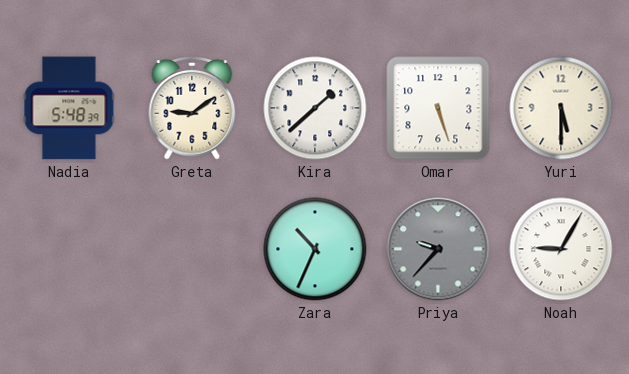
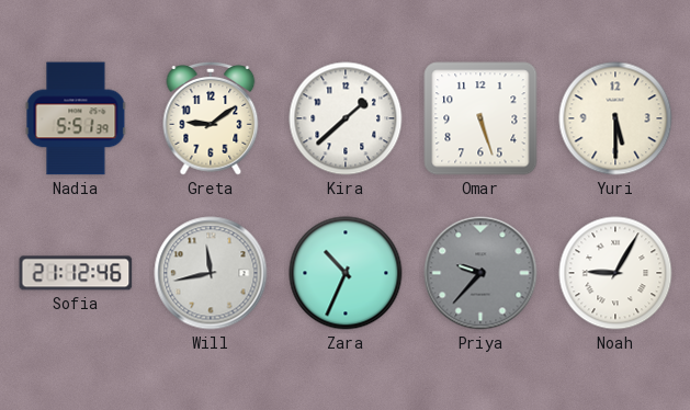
Nadia: 5:48 -> 5:51 (76, 118)
Sofia: none -> 21:12 (76, 273)
Will: none -> 11:43 (211, 273)
